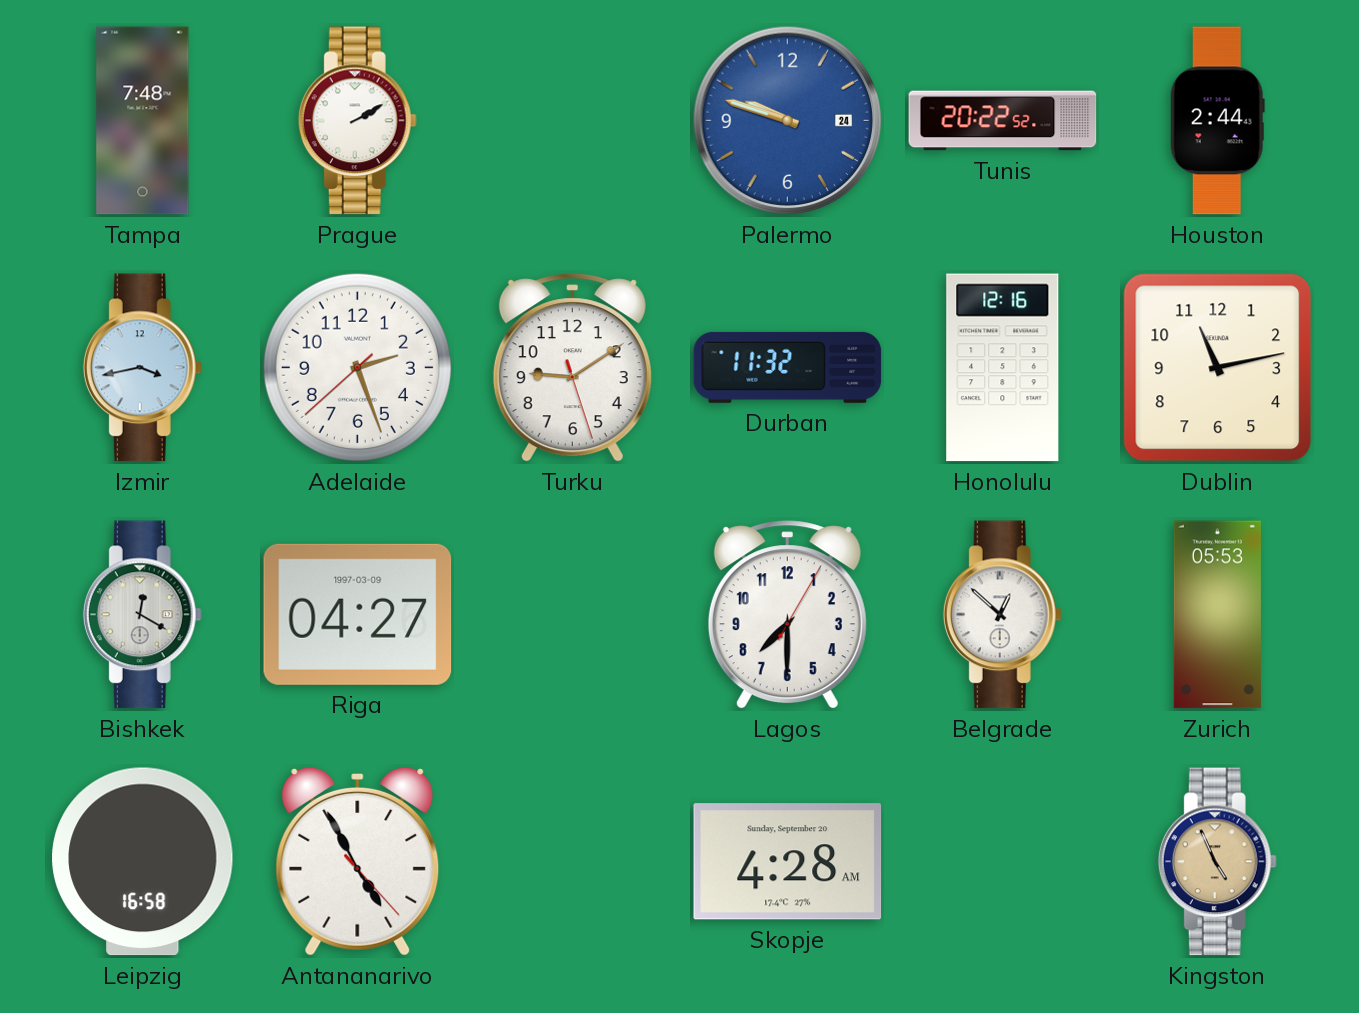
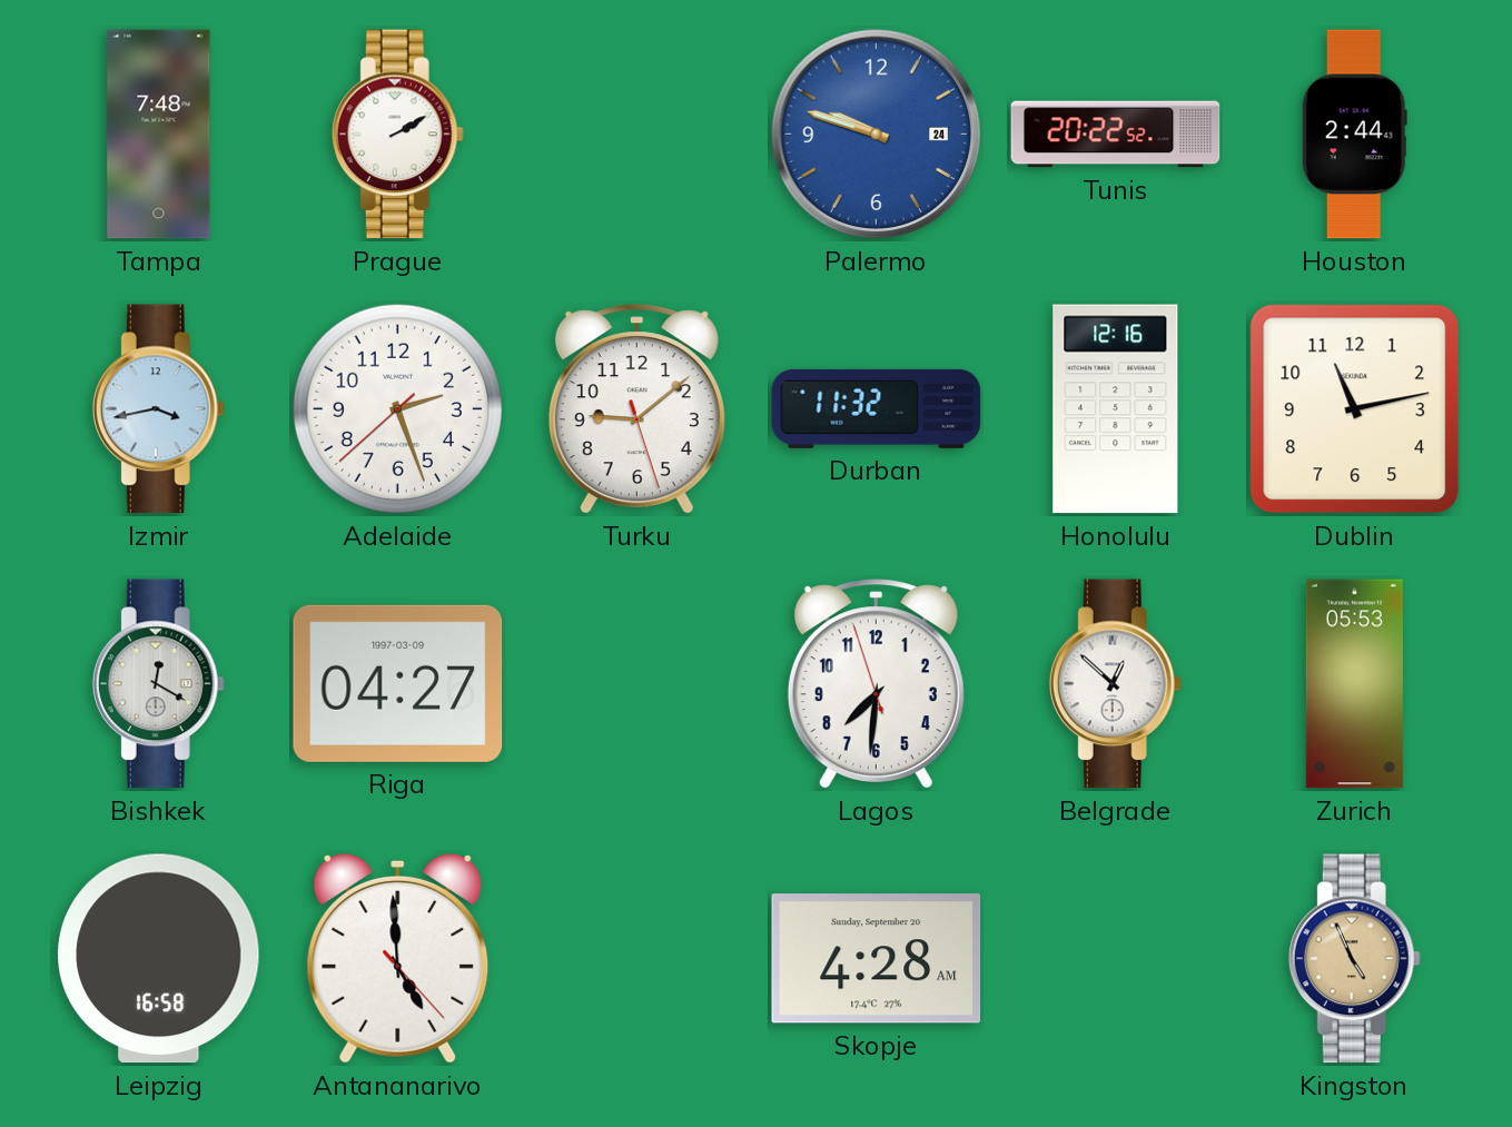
Turku: 9:09 -> 9:08 (636, 409)
Lagos: 7:30:05 -> 7:30:57 (876, 684)
Antananarivo: 4:55 -> 4:59 (398, 958)
